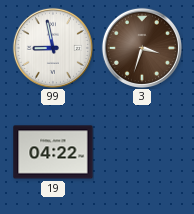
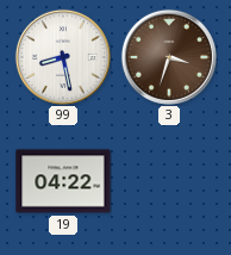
99: 8:58 -> 8:28 (63, 57)
